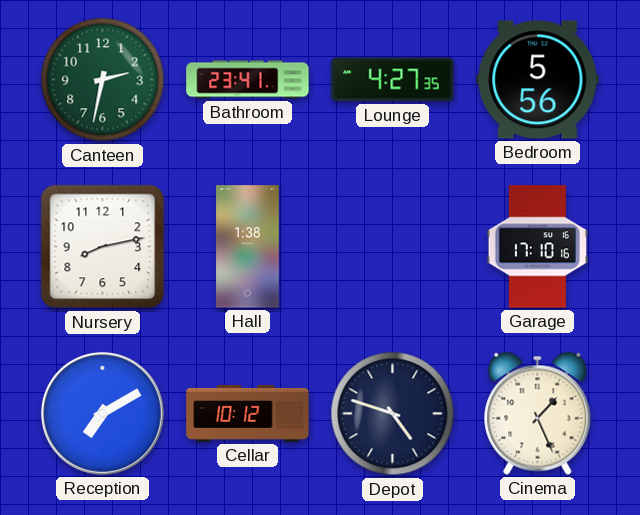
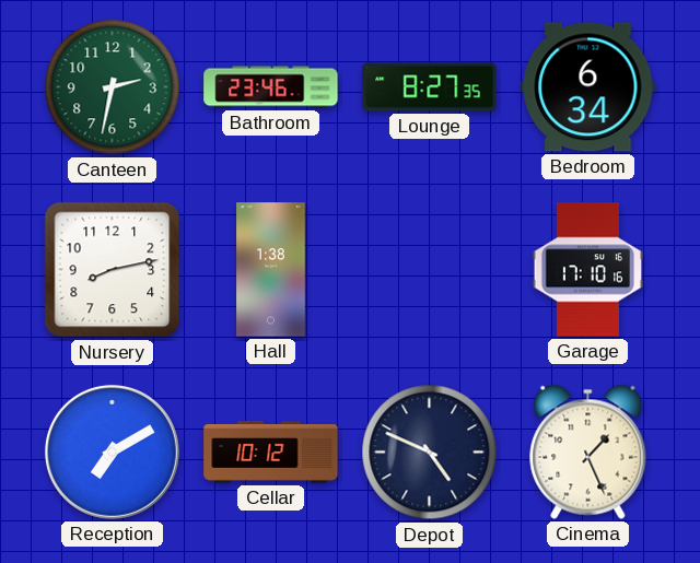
Bathroom: 23:41 -> 23:46 (271, 87)
Lounge: 4:27 -> 8:27 (430, 87)
Bedroom: 5:56 -> 6:34 (588, 87)
Depot: 4:48 -> 4:49 (430, 453)
